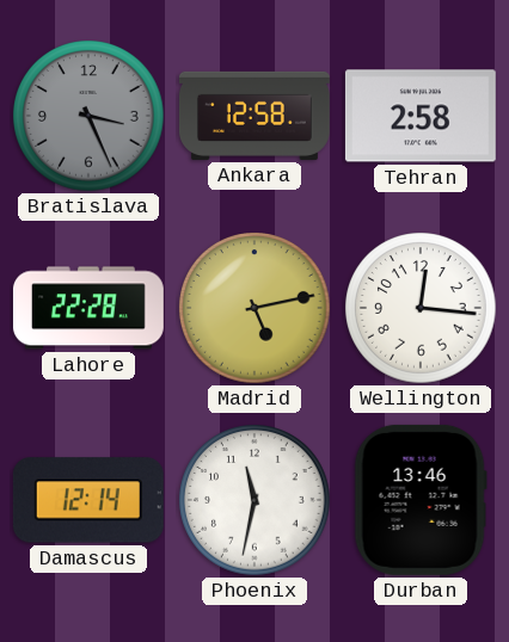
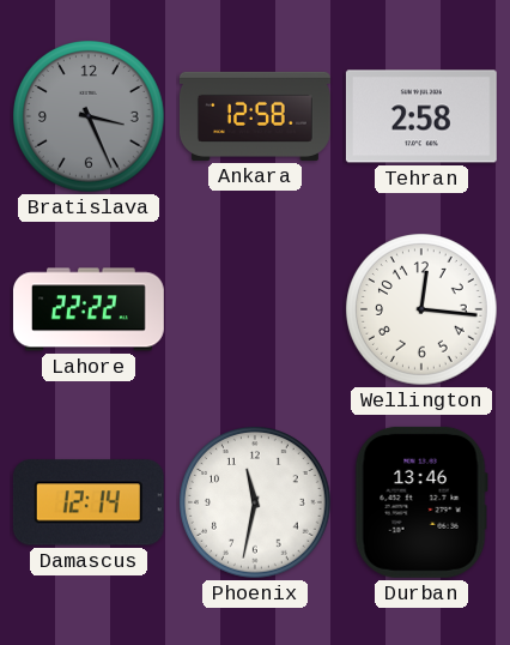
Lahore: 22:28 -> 22:22 (89, 309)
Madrid: 5:13 -> none (254, 308)
